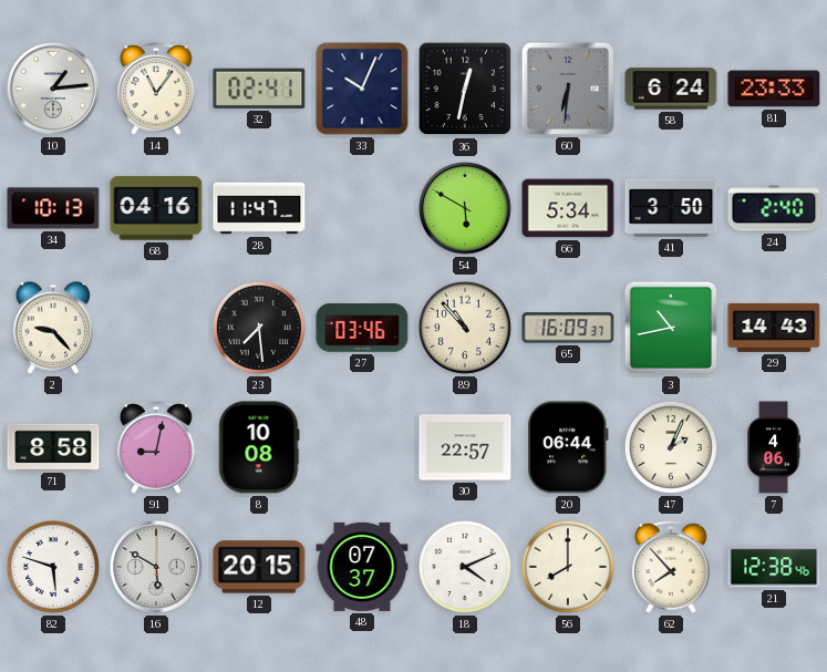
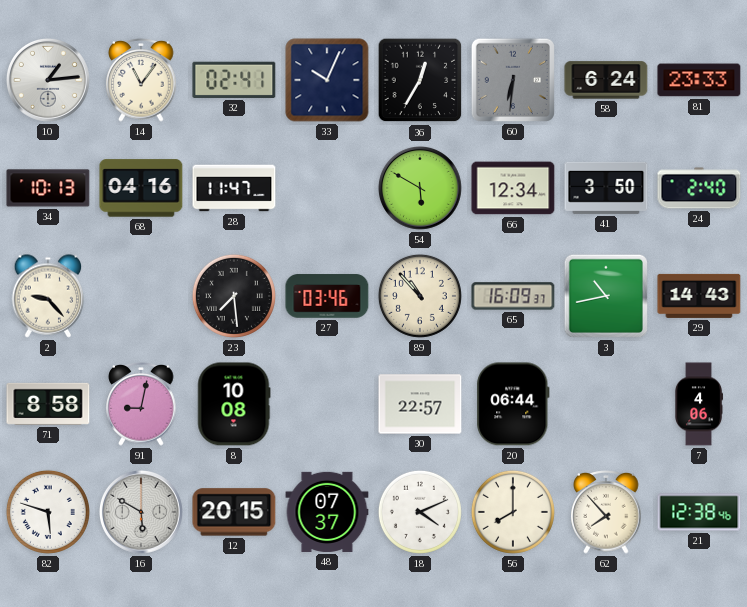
36: 12:32 -> 12:35 (420, 80)
66: 5:34 -> 12:34 (513, 188)
47: 2:04 -> none (671, 447)
